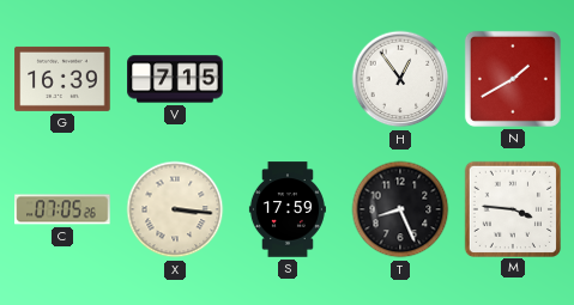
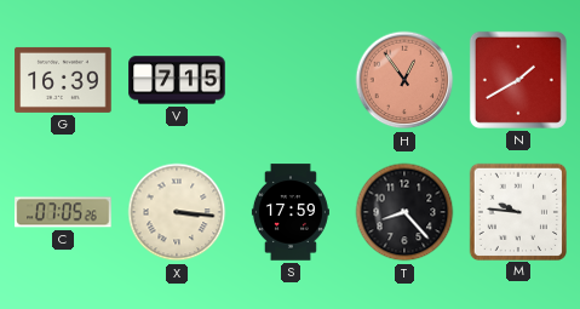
H dial: white -> salmon (404, 80)
T: 8:26 -> 8:23 (404, 212)
M: 3:46 -> 9:46 (517, 211)
